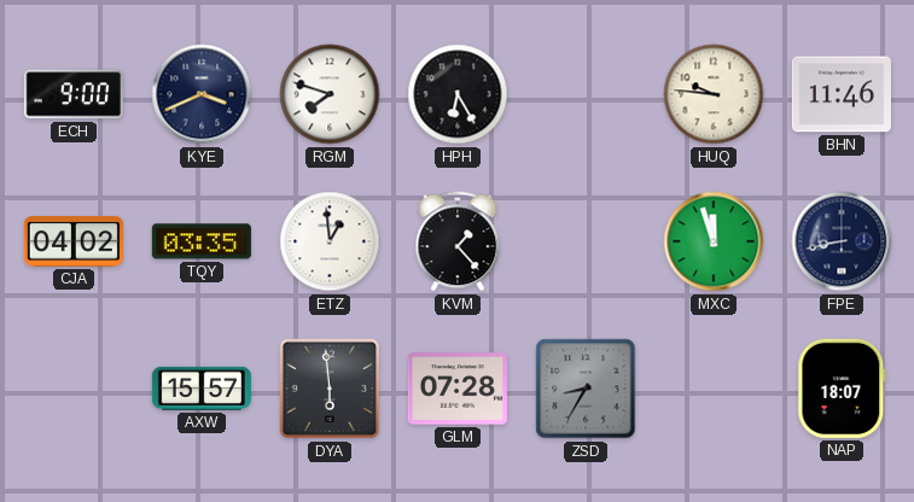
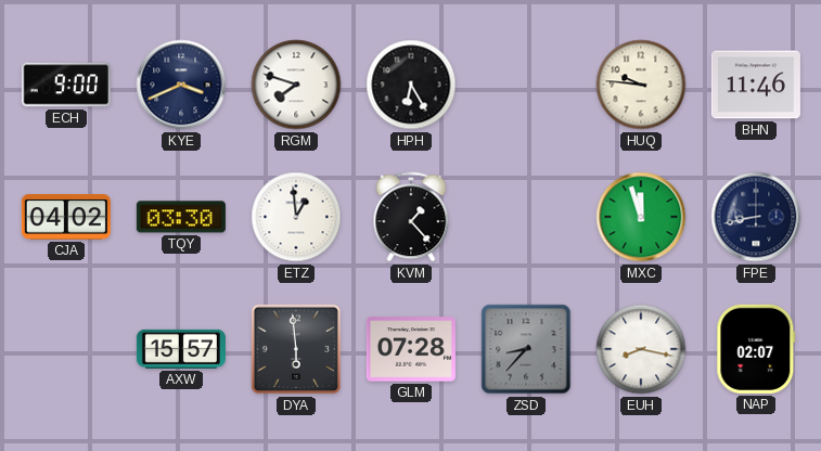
TQY: 03:35 -> 03:30 (181, 217)
ZSD: 8:35 -> 8:37 (526, 349)
EUH: none -> 8:17 (641, 349)
NAP: 18:07 -> 02:07 (756, 349)
